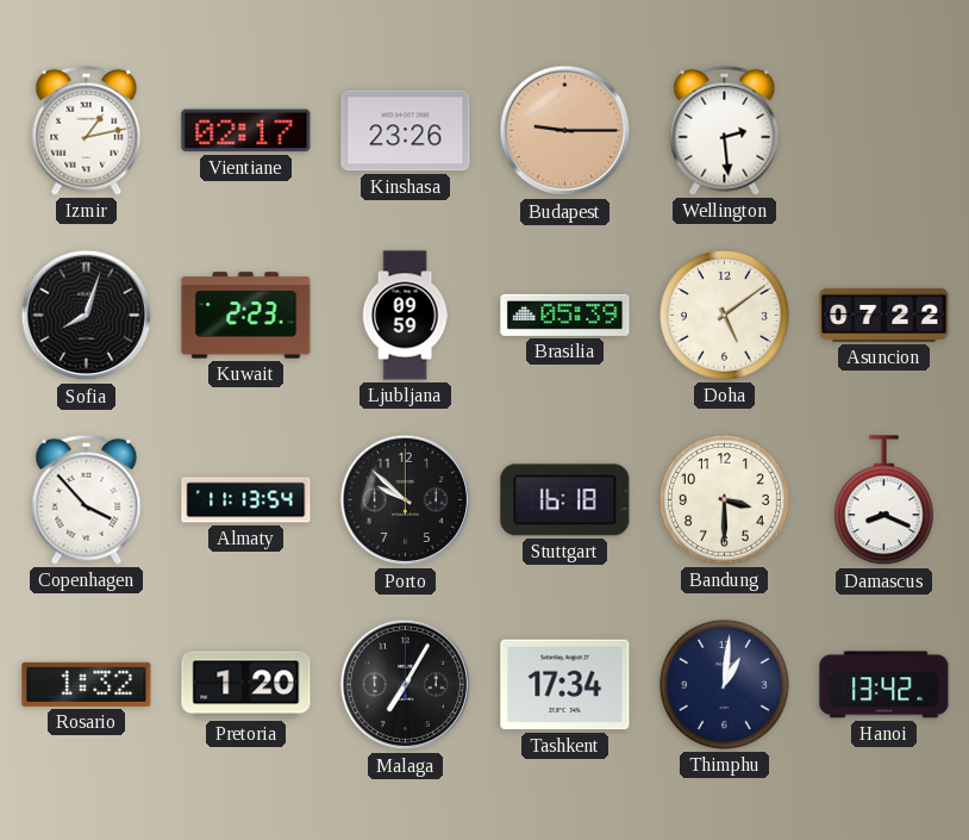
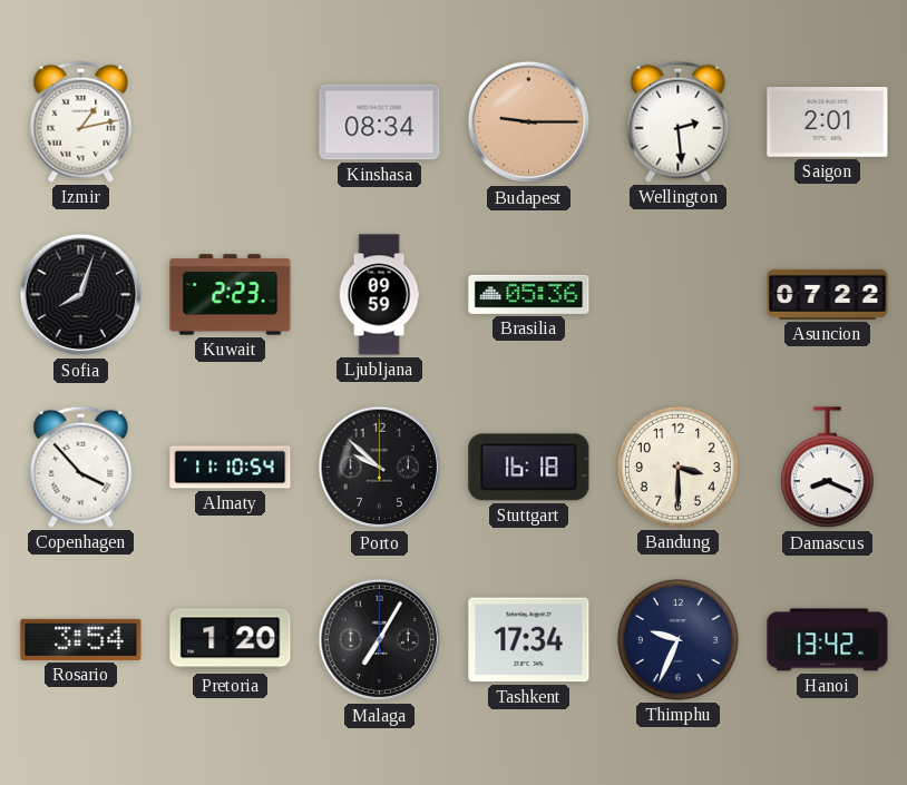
Vientiane: 02:17 -> none (246, 131)
Kinshasa: 23:26 -> 08:34 (380, 122)
Saigon: none -> 2:01 (828, 122)
Brasilia: 05:39 -> 05:36 (529, 294)
Doha: 5:09 -> none (724, 315)
Almaty: 11:13 -> 11:10 (231, 468)
Rosario: 1:32 -> 3:54 (81, 639)
Thimphu: 1:01 -> 9:34 (677, 639)
